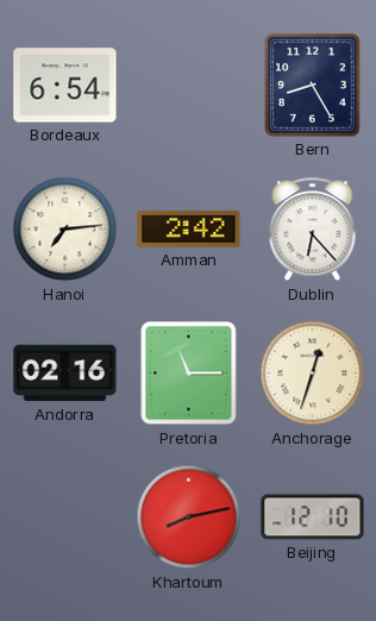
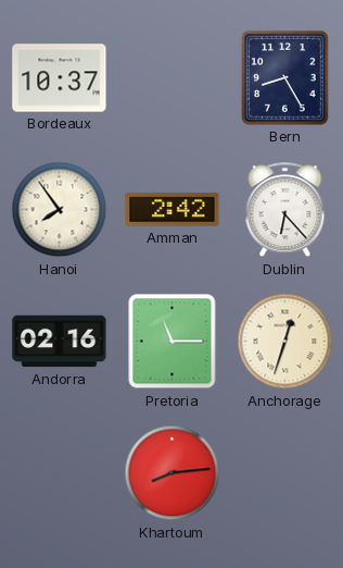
Bordeaux: 6:54 -> 10:37 (60, 78)
Hanoi: 7:14 -> 7:54 (60, 210)
Khartoum: 8:13 -> 8:14 (173, 473)
Beijing: 12:10 -> none (313, 517)
